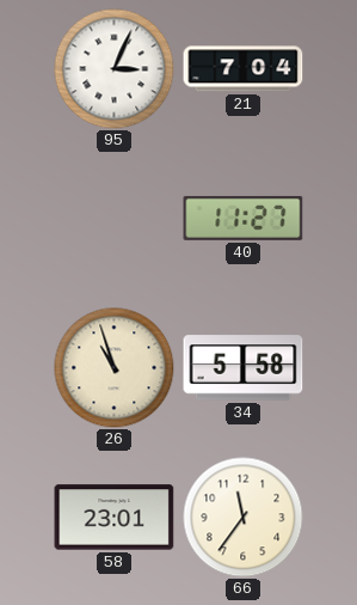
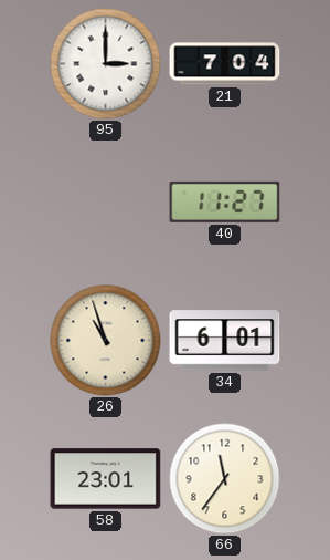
95: 3:04 -> 3:00 (106, 64)
34: 5:58 -> 6:01 (225, 341)
